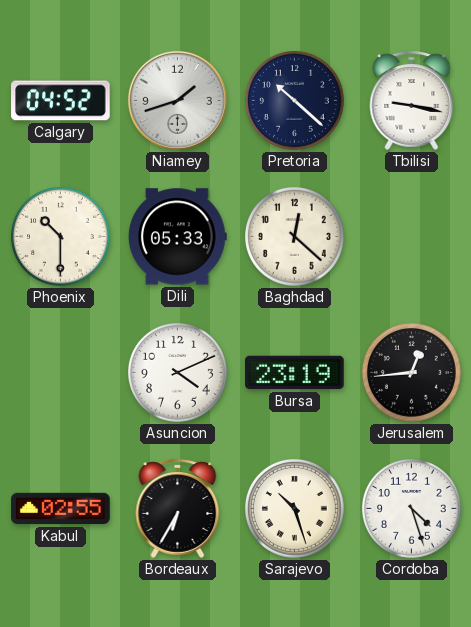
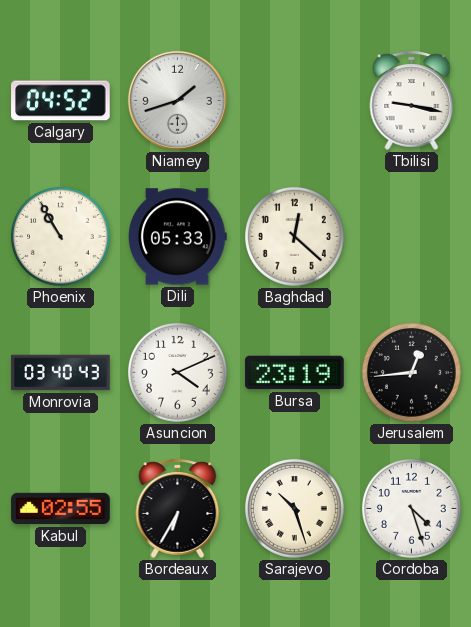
Pretoria: 10:22 -> none (295, 101)
Phoenix: 10:30 -> 10:55 (61, 237)
Monrovia: none -> 03:40 (61, 373)
